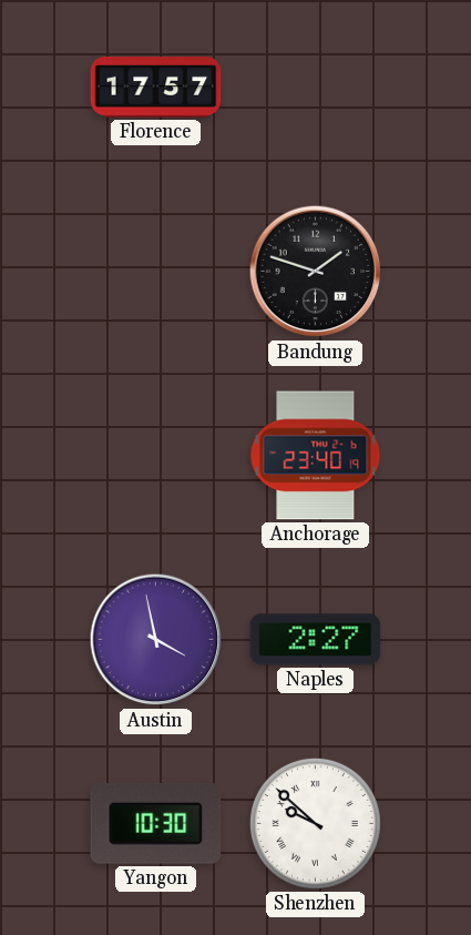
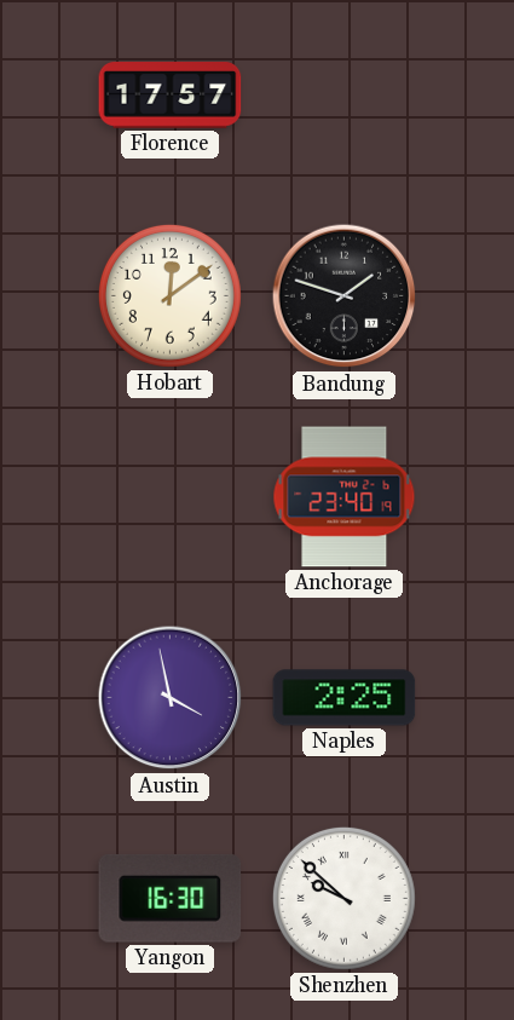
Hobart: none -> 12:09 (169, 295)
Naples: 2:27 -> 2:25 (345, 698)
Yangon: 10:30 -> 16:30 (171, 898)
